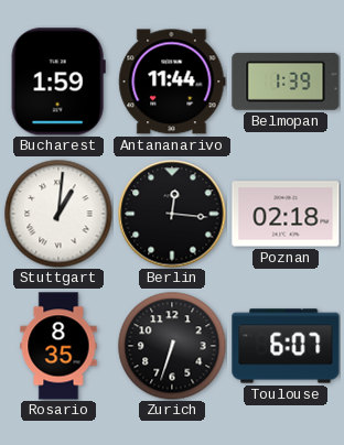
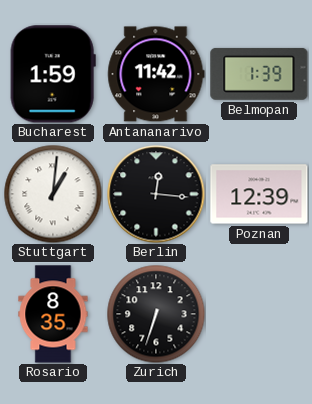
Antananarivo: 11:44 -> 11:42 (156, 74)
Poznan: 02:18 -> 12:39 (259, 194)
Toulouse: 6:07 -> none (286, 346)
